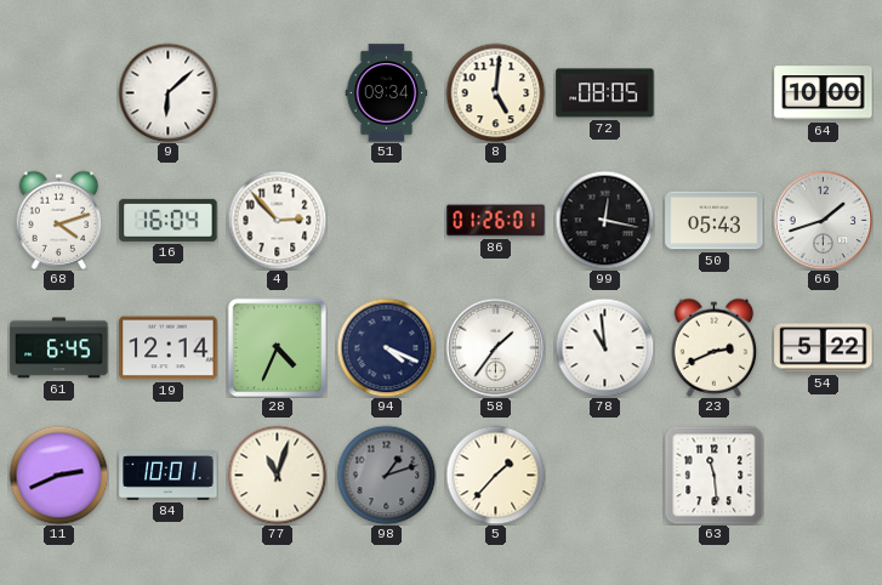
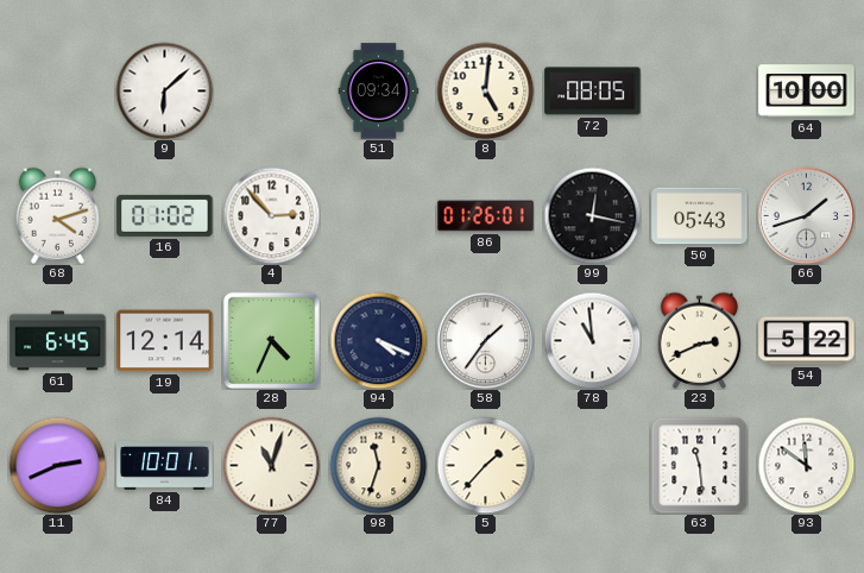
16: 16:04 -> 01:02 (165, 215)
98: 1:12 -> 11:33 (378, 465)
98 dial: grey -> cream (378, 465)
93: none -> 11:51 (806, 465)
